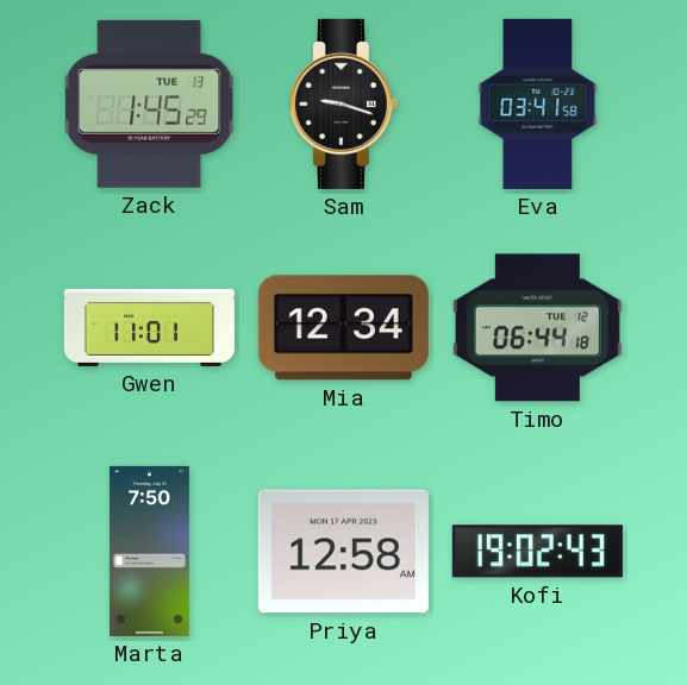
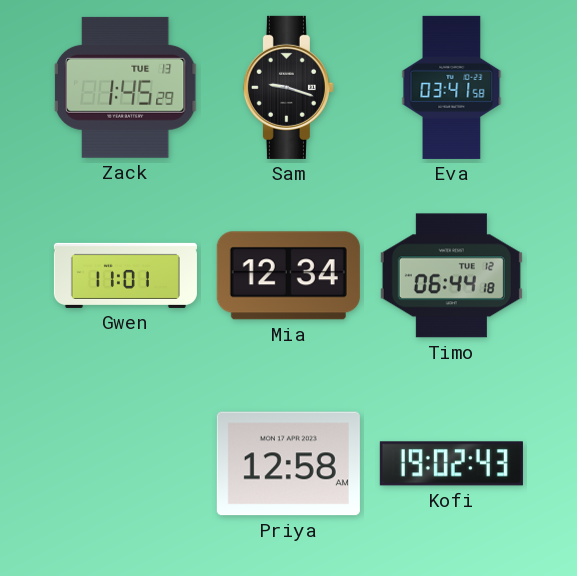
Marta: 7:50 -> none (149, 551)
